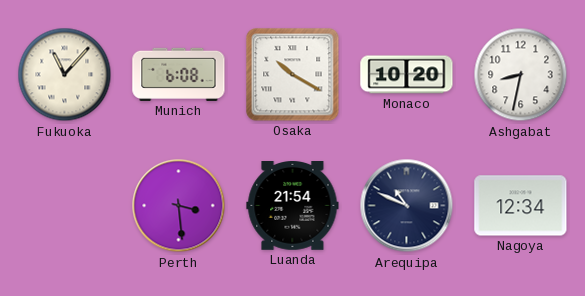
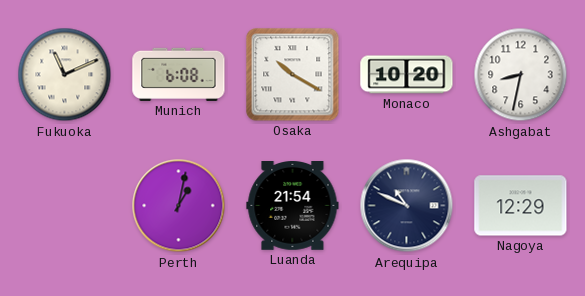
Fukuoka: 11:07 -> 11:11 (65, 75)
Perth: 3:29 -> 1:02 (179, 206)
Nagoya: 12:34 -> 12:29 (521, 206)
